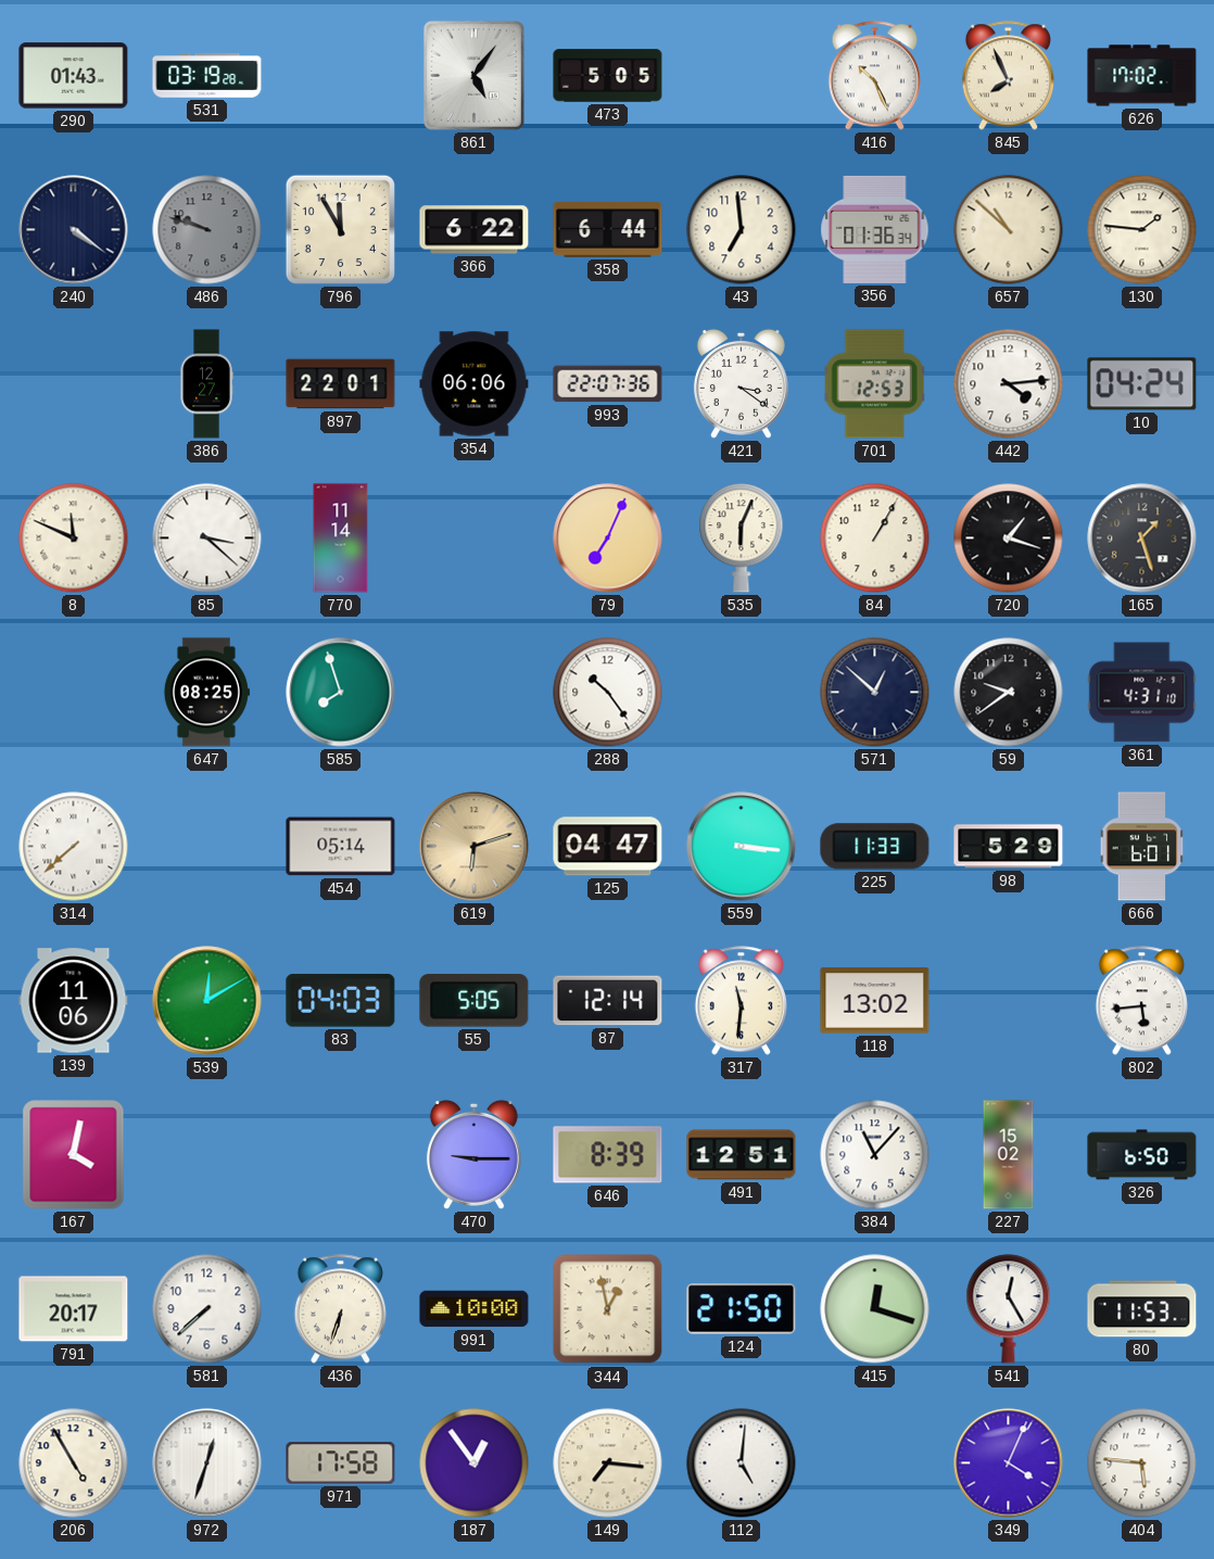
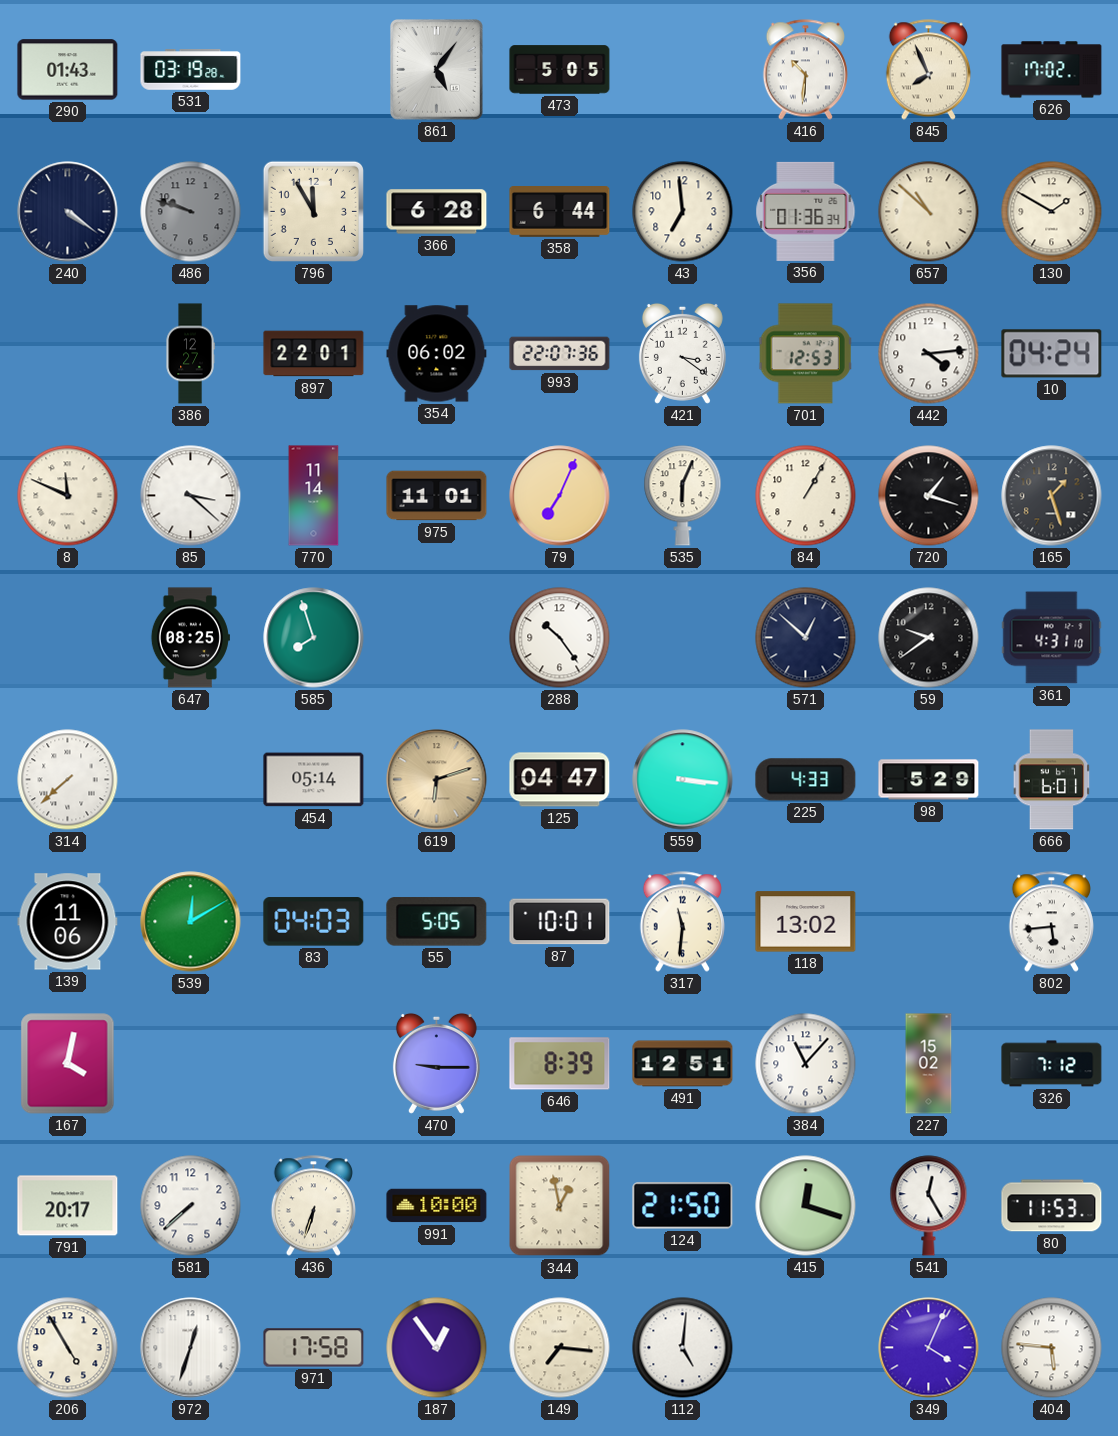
416: 10:26 -> 10:31 (805, 70)
366: 6:22 -> 6:28 (437, 212)
130: 1:46 -> 1:50 (1052, 212)
354: 06:06 -> 06:02 (437, 354)
975: none -> 11:01 (437, 496)
225: 11:33 -> 4:33 (806, 780)
87: 12:14 -> 10:01 (560, 922)
326: 6:50 -> 7:12 (1052, 1064)
